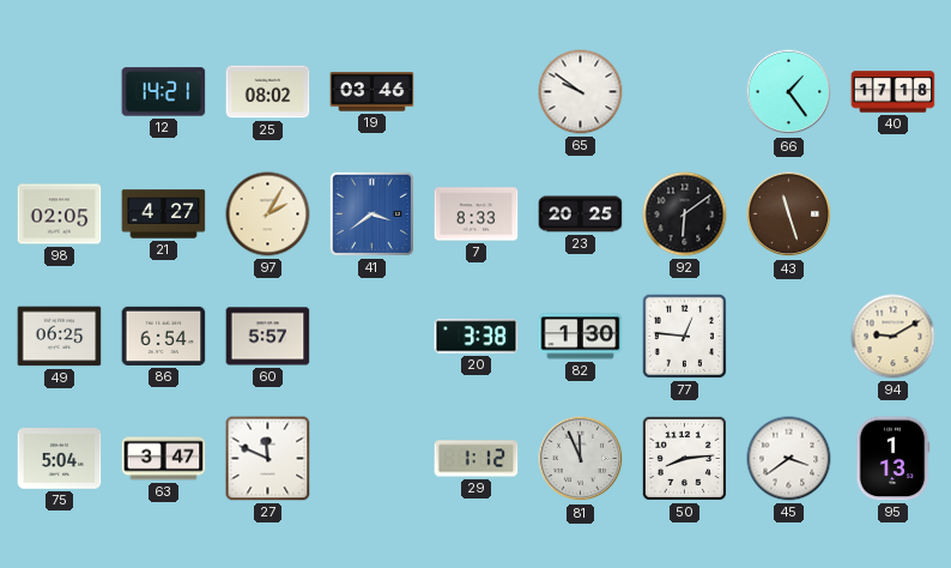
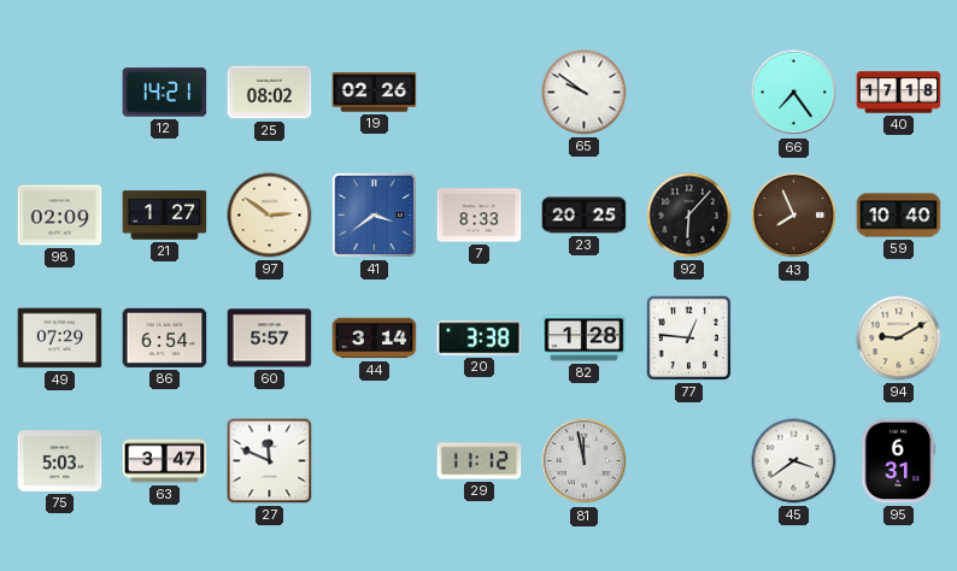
19: 03:46 -> 02:26 (375, 93)
66: 1:24 -> 7:24 (794, 93)
98: 02:05 -> 02:09 (60, 216)
21: 4:27 -> 1:27 (165, 216)
97: 2:05 -> 2:51 (270, 216)
92: 6:09 -> 6:07 (689, 216)
43: 11:27 -> 7:56 (794, 216)
59: none -> 10:40 (899, 216)
49: 06:25 -> 07:29 (60, 339)
44: none -> 3:14 (375, 339)
82: 1:30 -> 1:28 (585, 339)
75: 5:04 -> 5:03 (60, 461)
29: 1:12 -> 11:12 (480, 461)
81: 11:56 -> 11:58 (585, 461)
50: 8:14 -> none (684, 458)
95: 1:13 -> 6:31 (898, 461)
